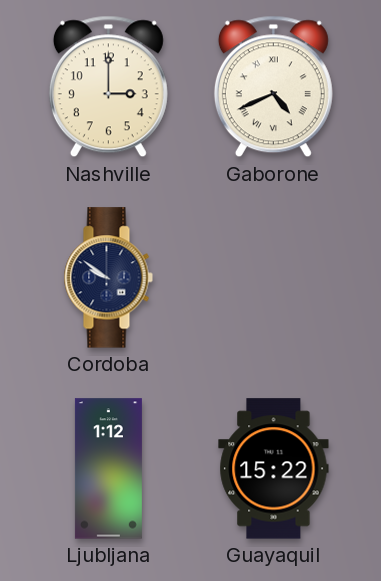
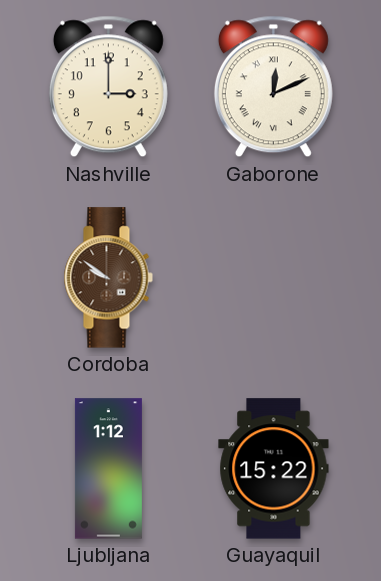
Gaborone: 4:41 -> 12:11 (273, 87)
Cordoba dial: navy -> brown (108, 278)
